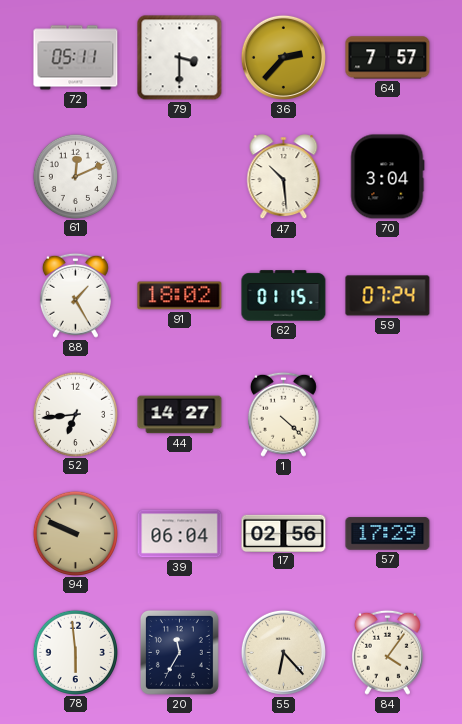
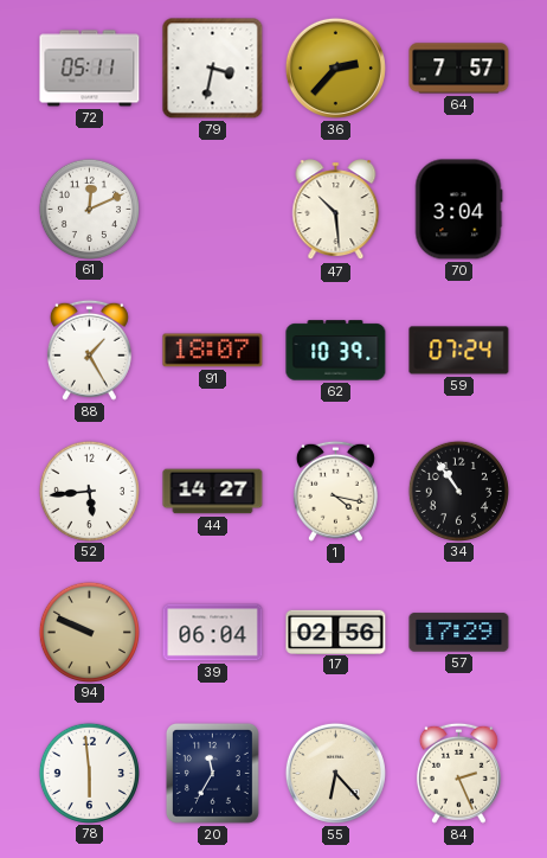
79: 3:30 -> 3:32 (213, 69)
91: 18:02 -> 18:07 (213, 351)
62: 01:15 -> 10:39 (336, 351)
52: 6:44 -> 5:44 (89, 491)
1: 4:22 -> 4:17 (335, 491)
34: none -> 10:54 (458, 491)
84: 4:06 -> 2:26 (458, 773)
